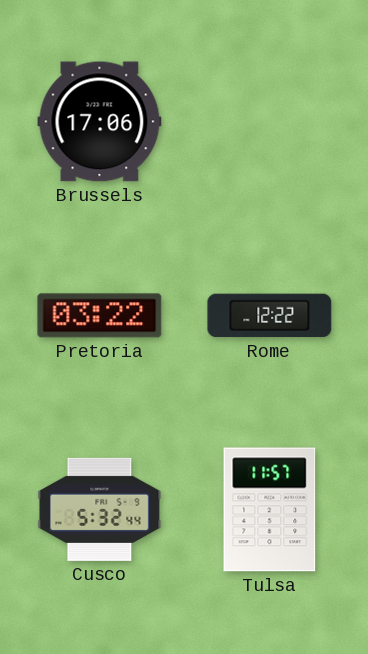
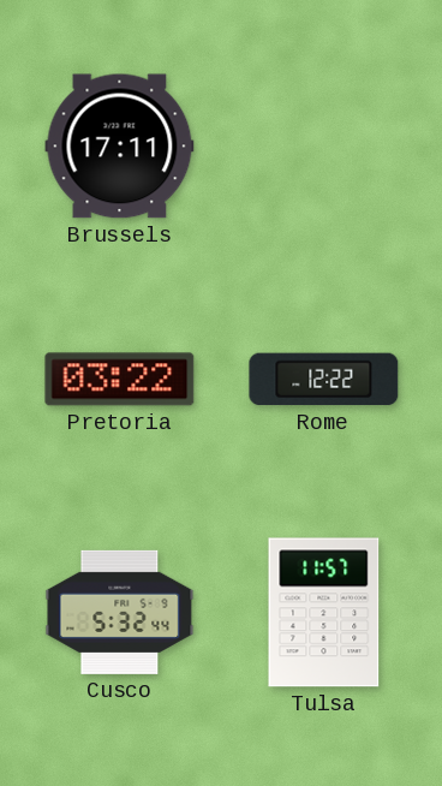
Brussels: 17:06 -> 17:11 (120, 147)
